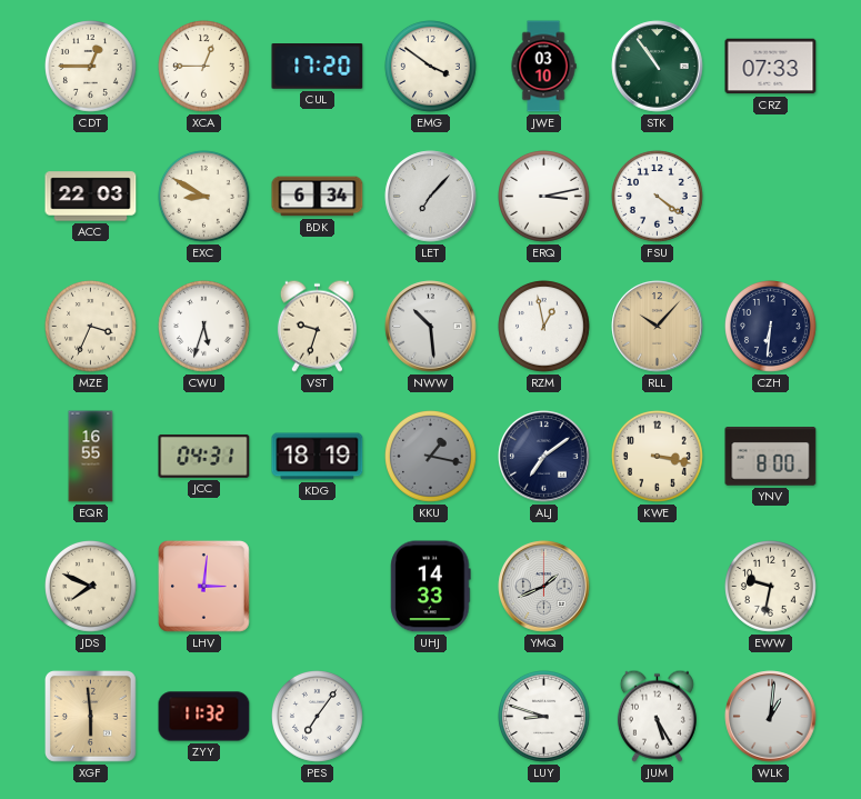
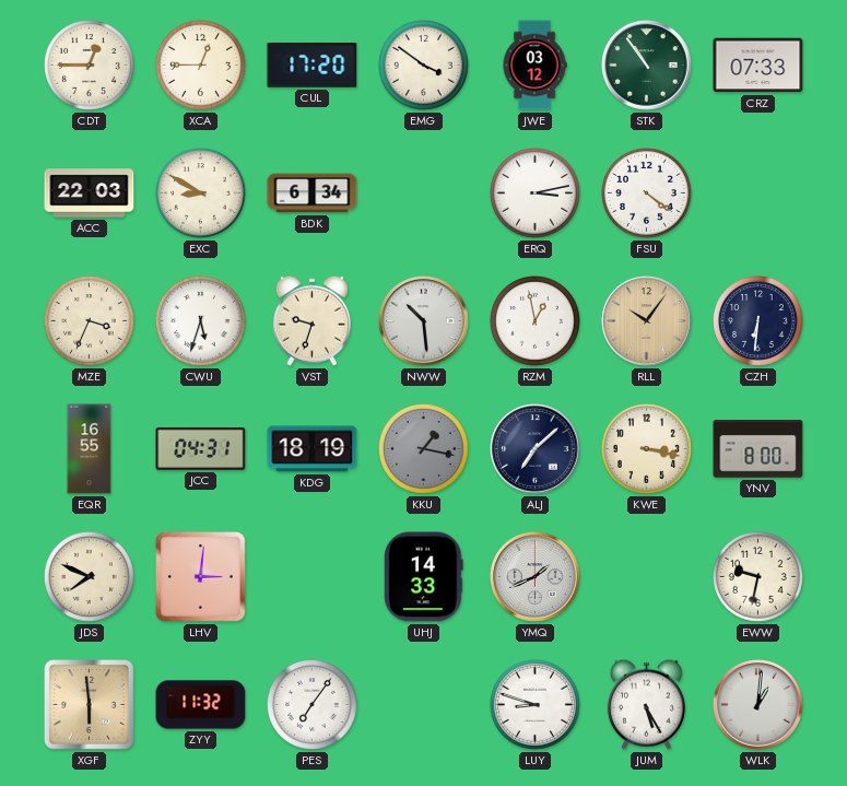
JWE: 03:10 -> 03:12 (534, 66)
LET: 7:07 -> none (431, 197)
RLL: 10:07 -> 10:06 (647, 321)
ALJ: 7:09 -> 7:08 (536, 449)
